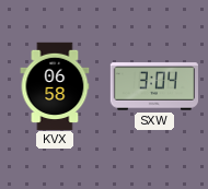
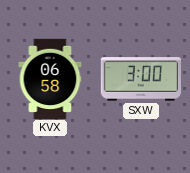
SXW: 3:04 -> 3:00 (140, 79)
